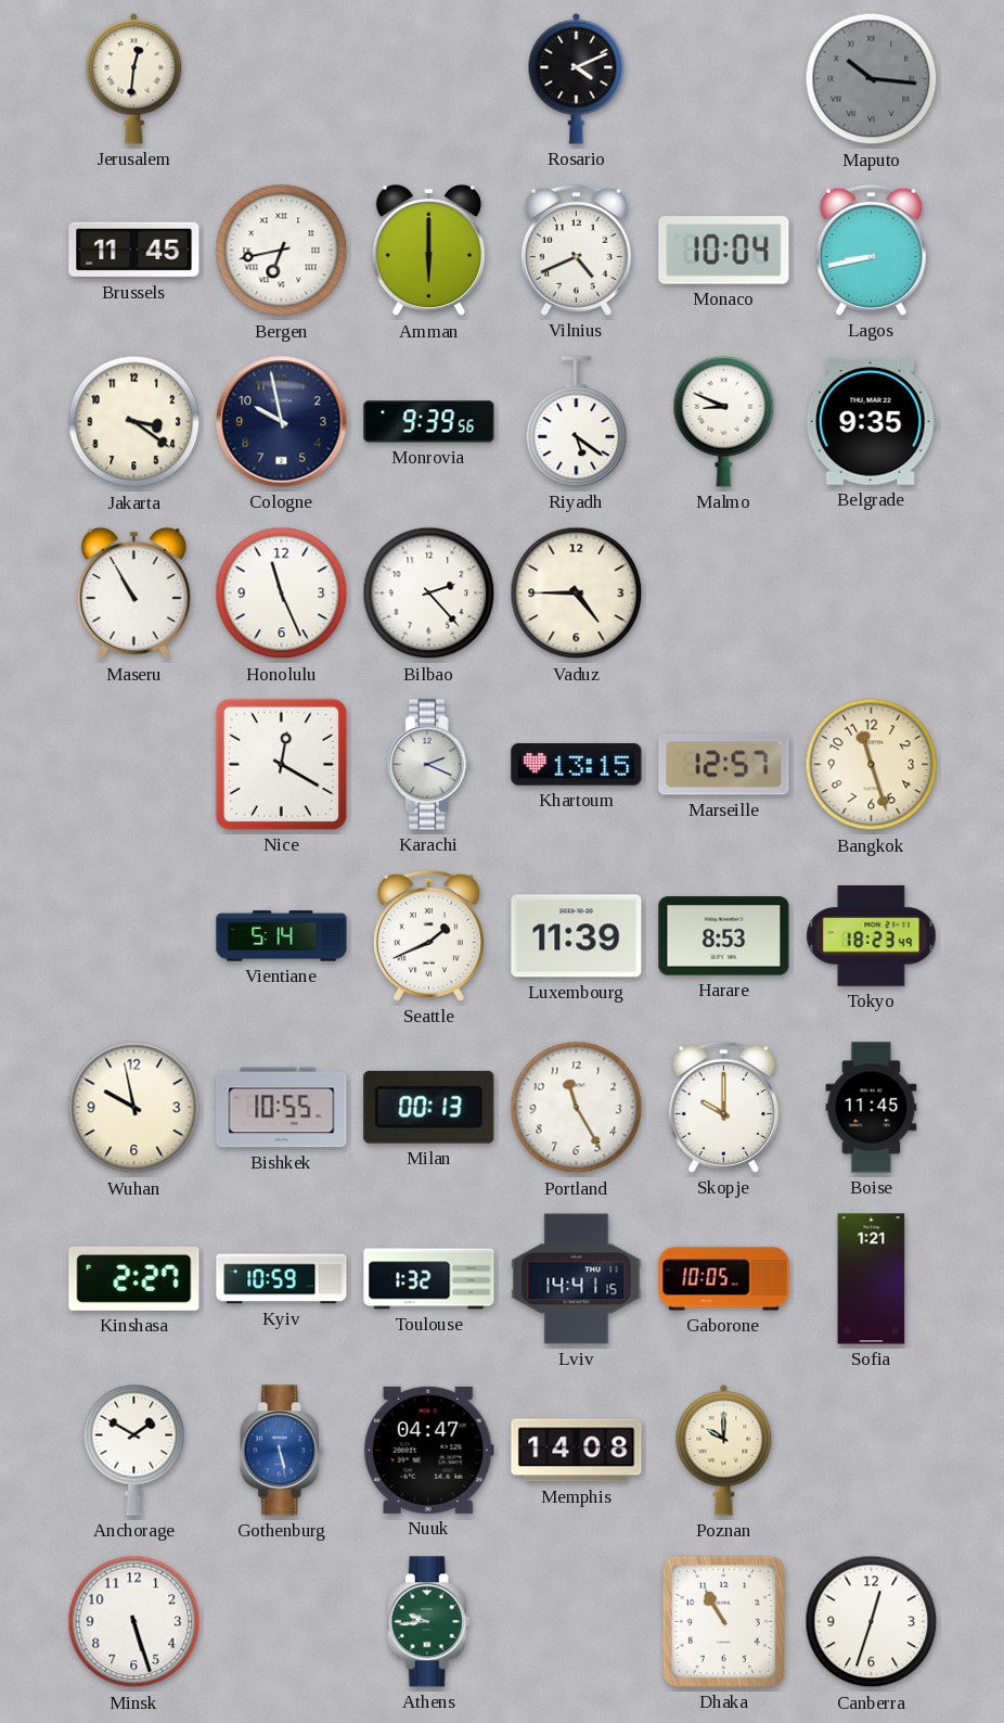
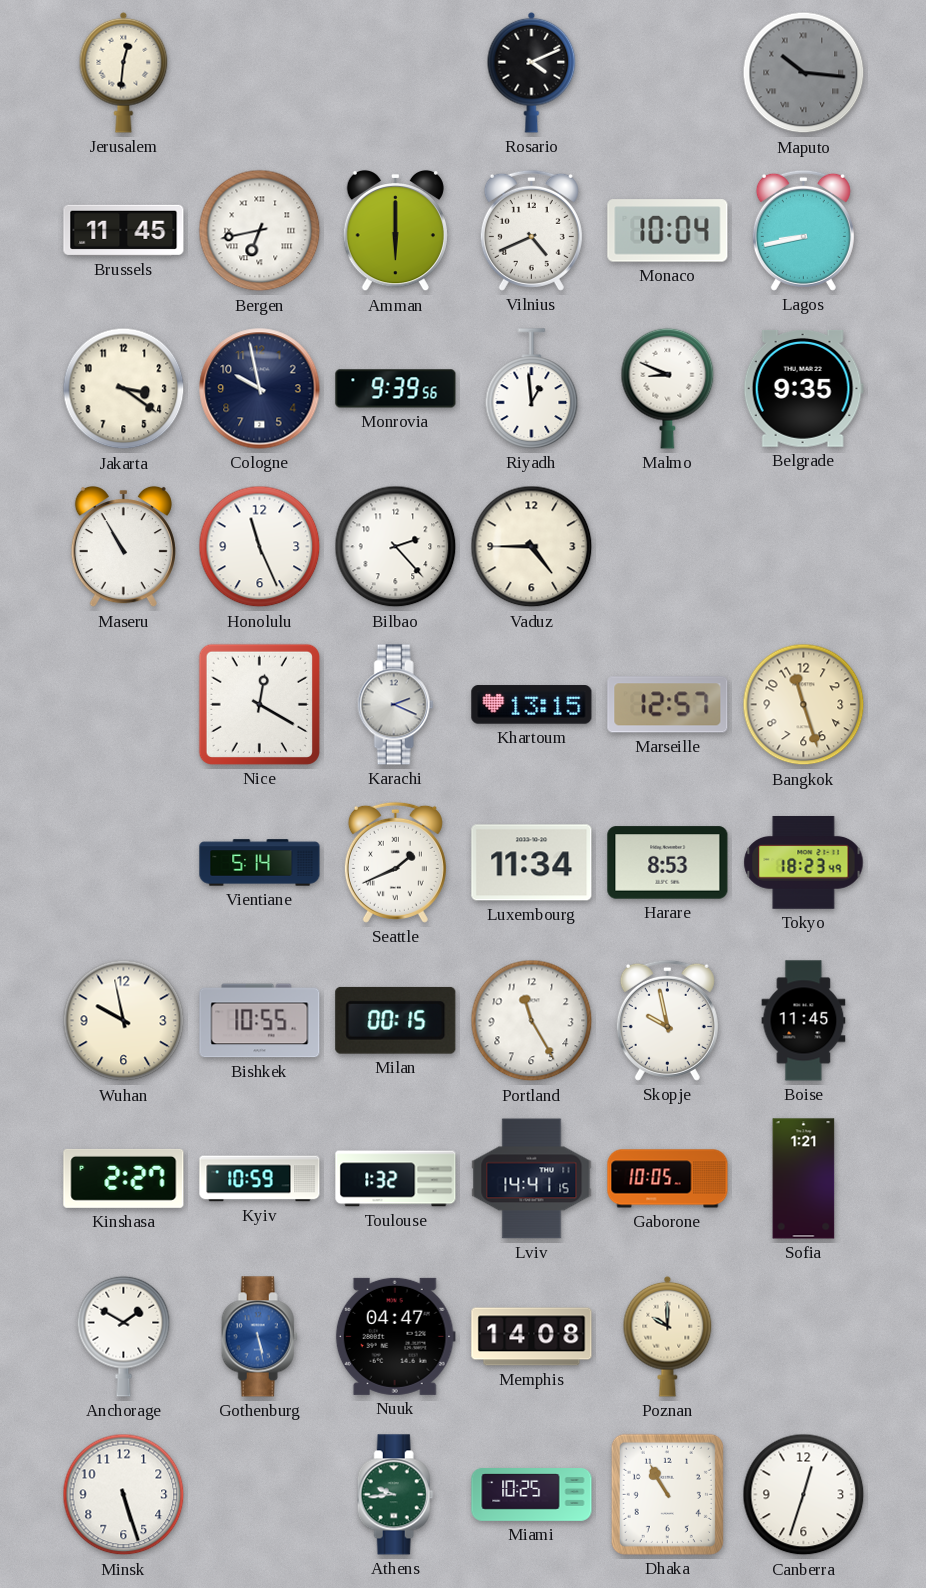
Riyadh: 5:21 -> 12:59 (532, 389)
Luxembourg: 11:39 -> 11:34 (532, 863)
Milan: 00:13 -> 00:15 (396, 1020)
Skopje: 10:00 -> 9:58 (667, 1020)
Miami: none -> 10:25 (532, 1495)
